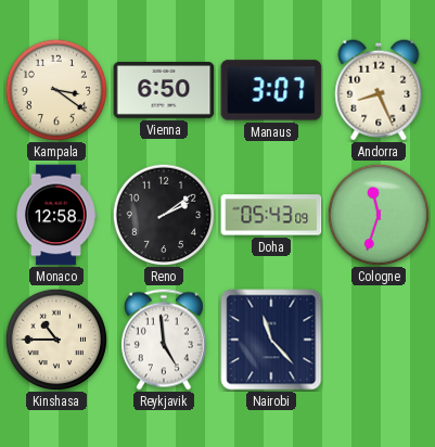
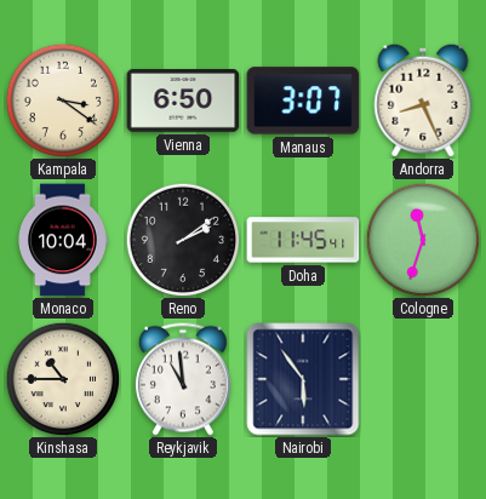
Monaco: 12:58 -> 10:04 (63, 240)
Doha: 05:43 -> 11:45 (303, 240)
Reykjavik: 4:59 -> 10:59 (183, 379)
Nairobi: 11:23 -> 5:54 (303, 379)
